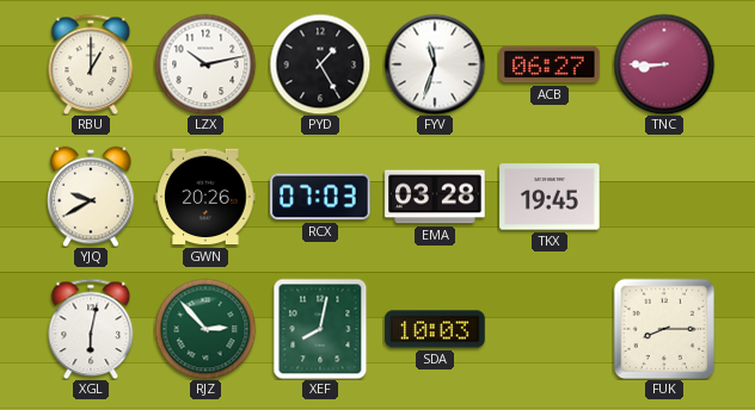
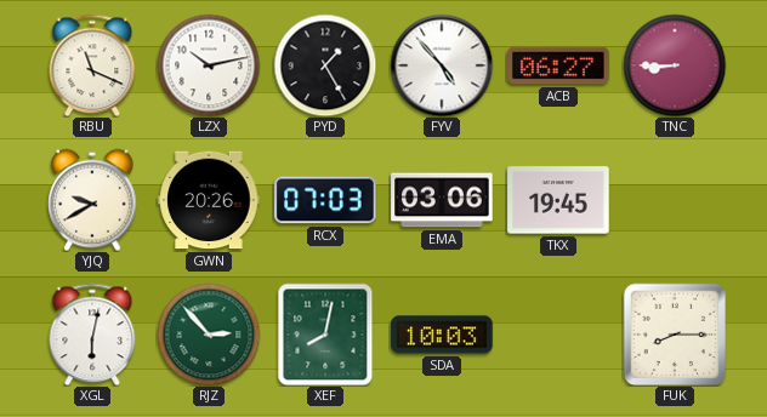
RBU: 1:00 -> 11:19 (92, 65)
FYV: 11:33 -> 4:53 (442, 65)
EMA: 03:28 -> 03:06 (442, 200)
